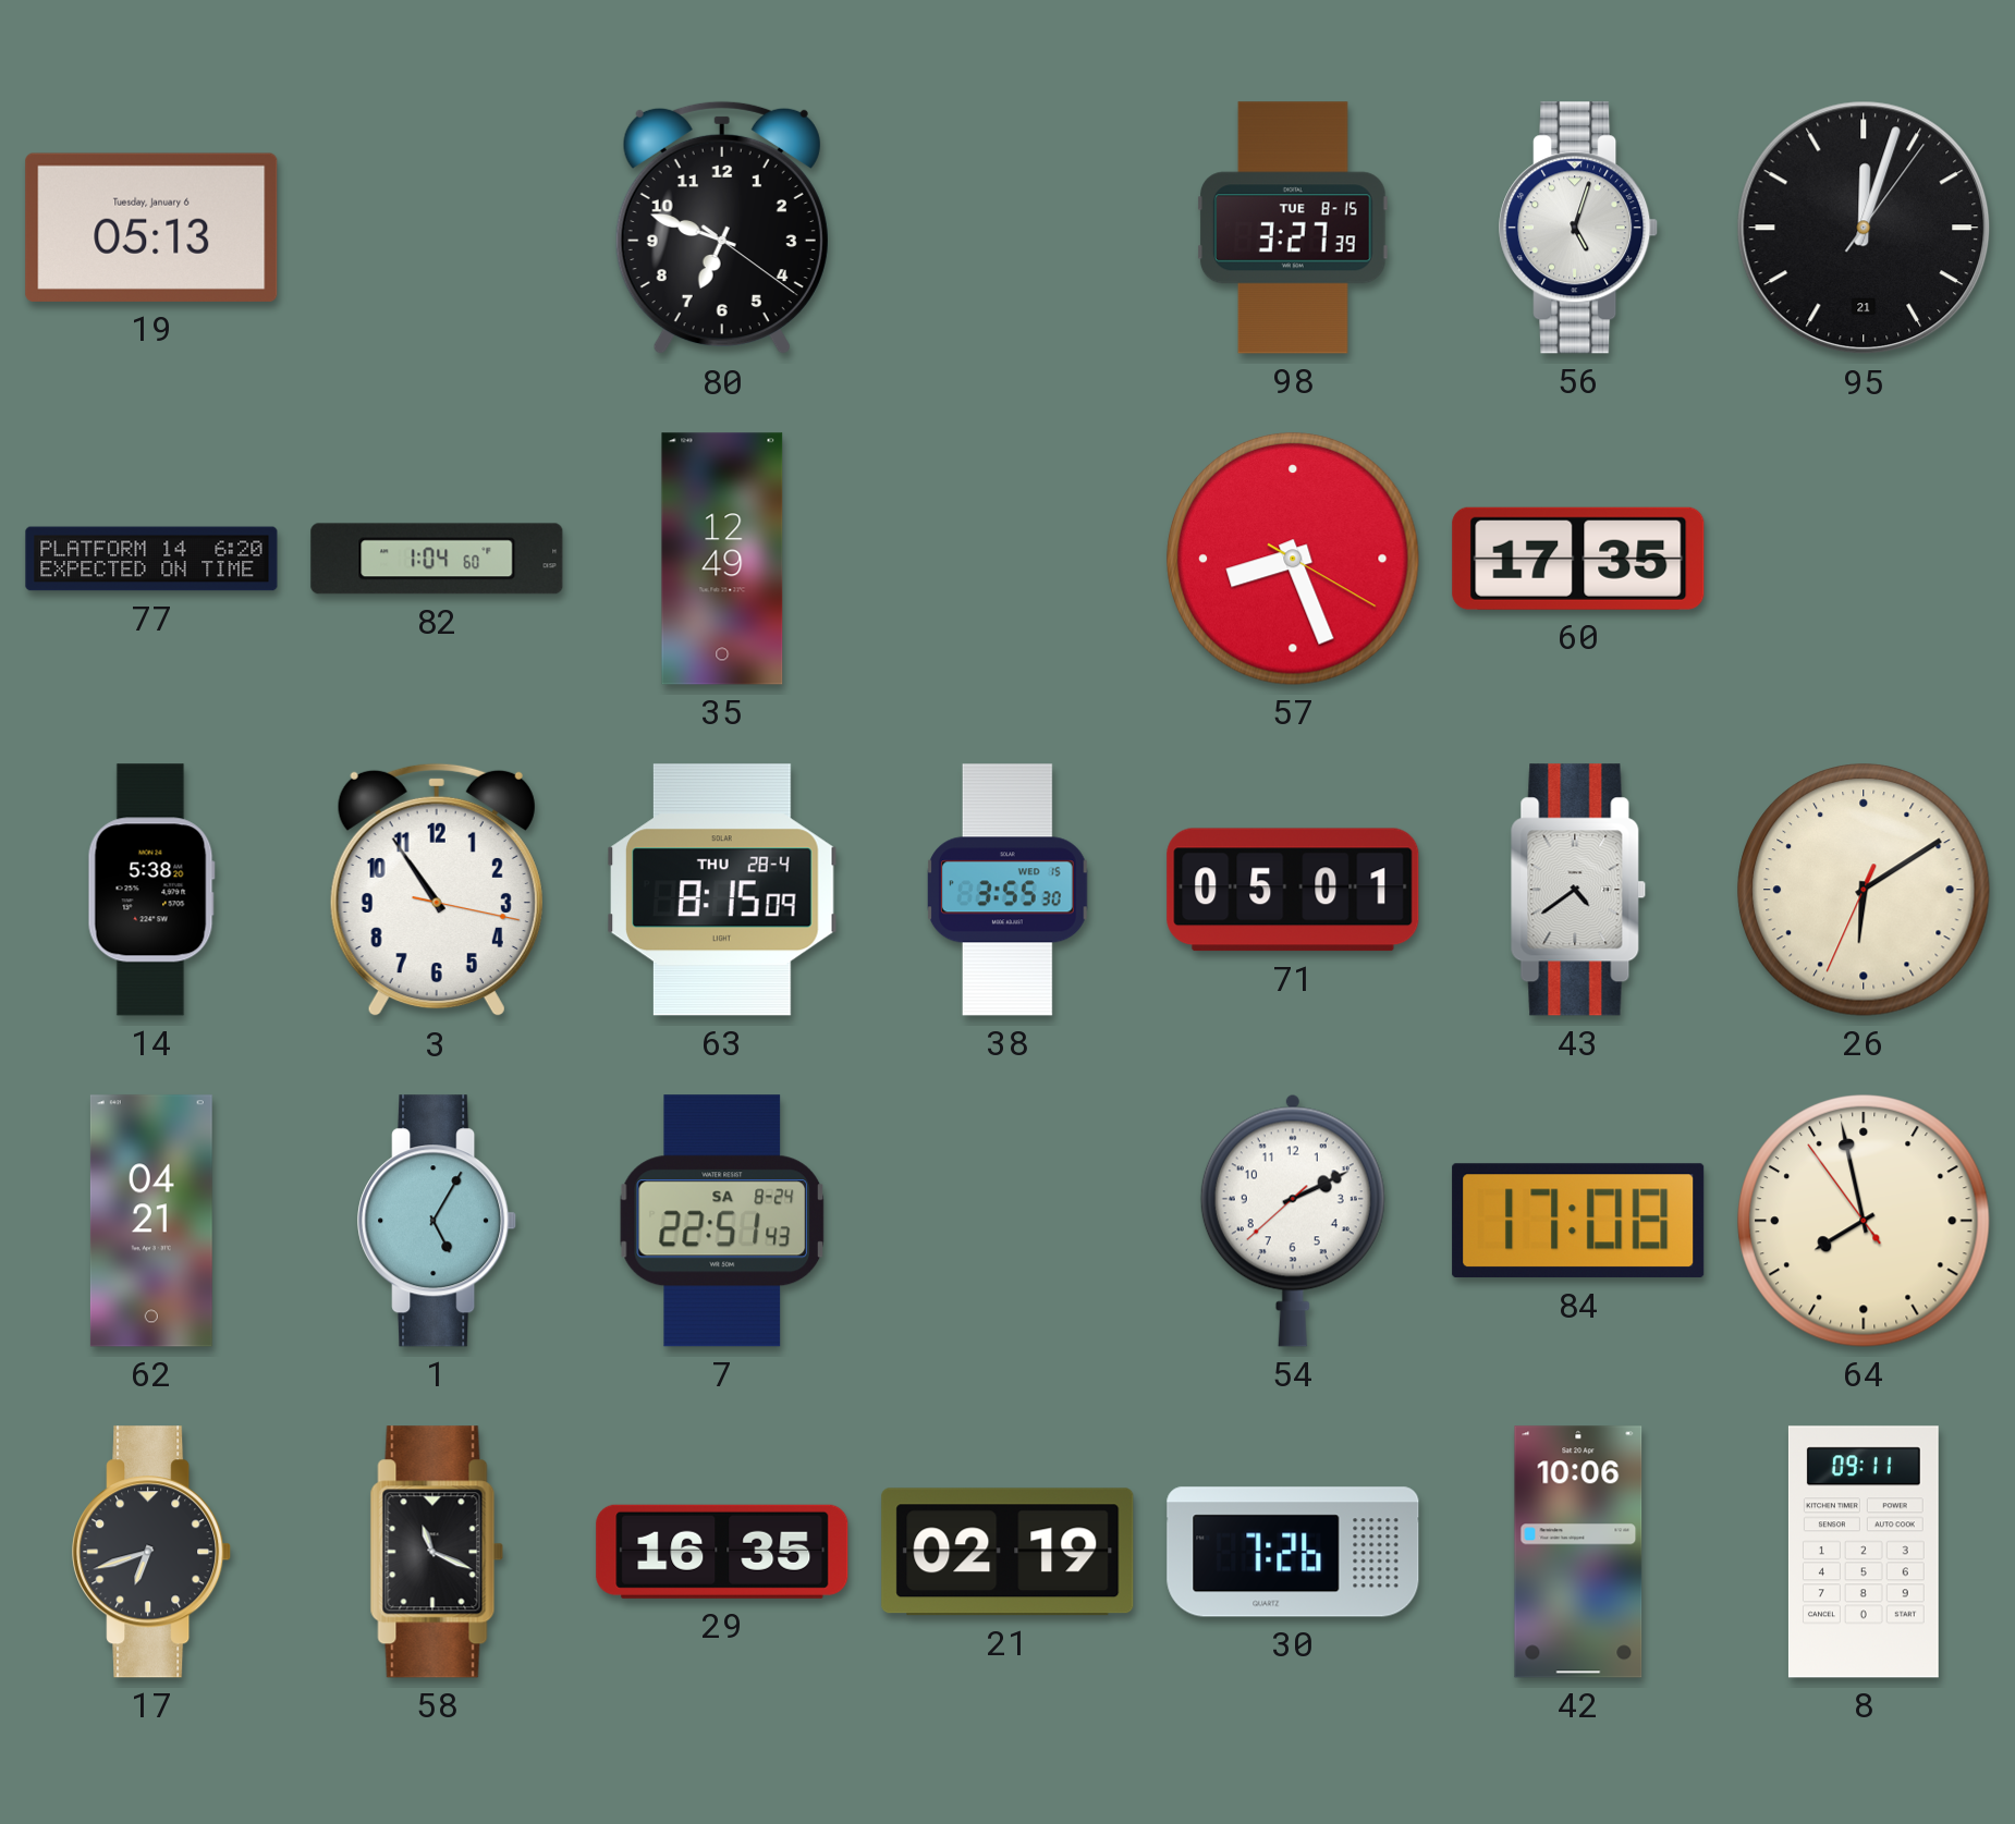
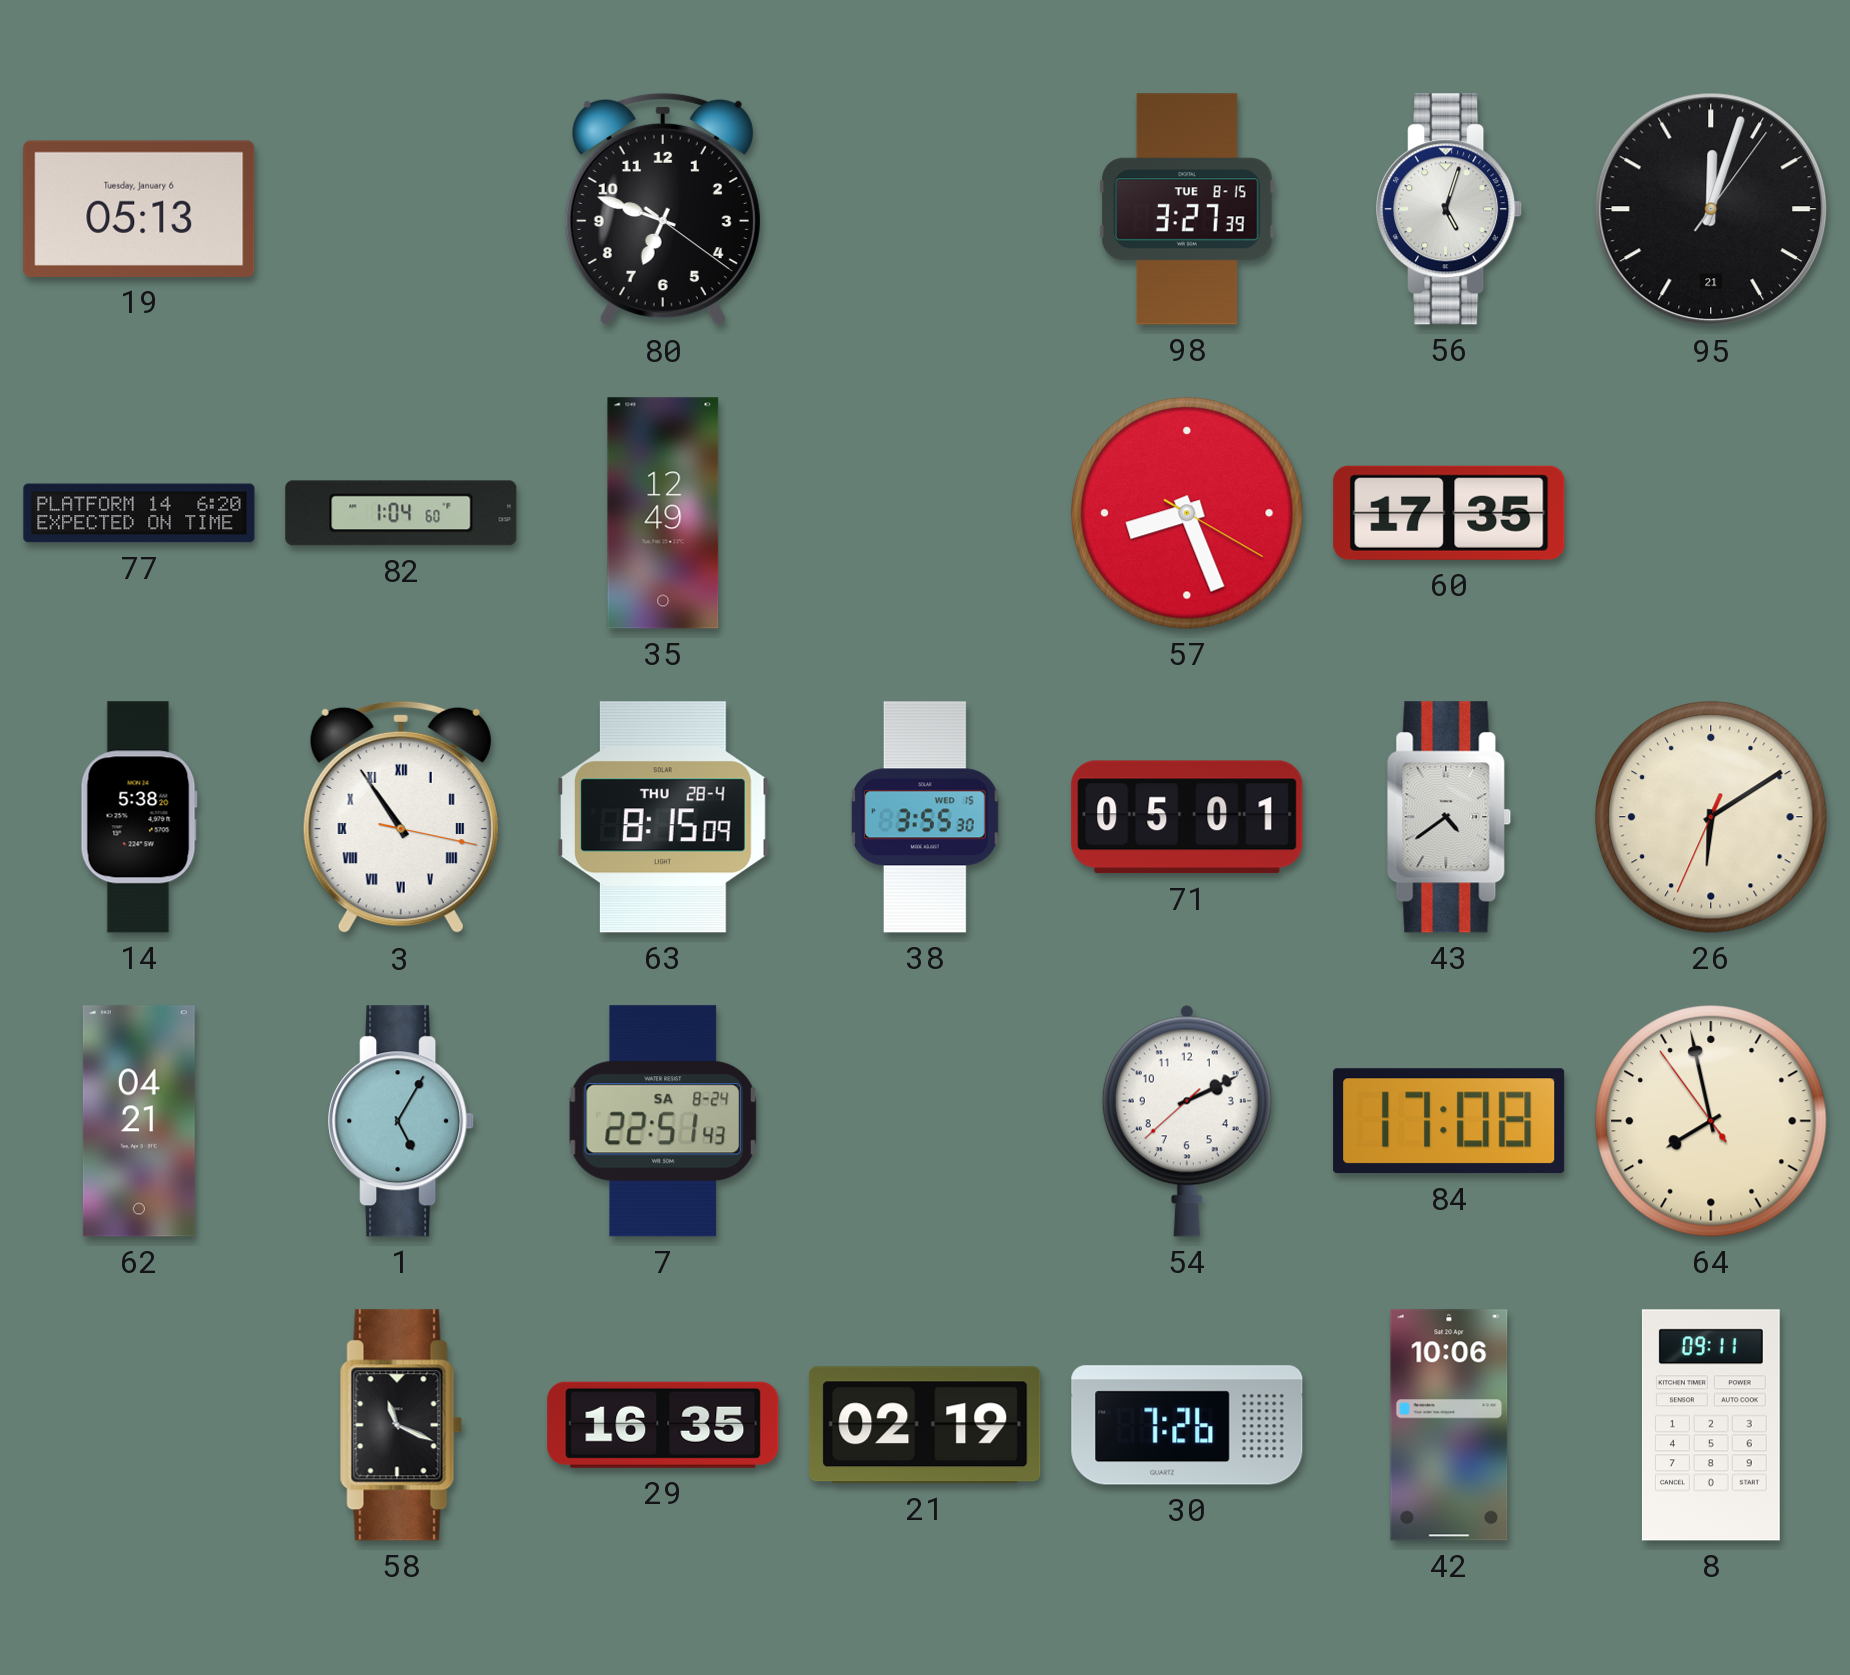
3 numerals: Arabic -> Roman (401, 817)
17: 6:42 -> none (152, 1552)
